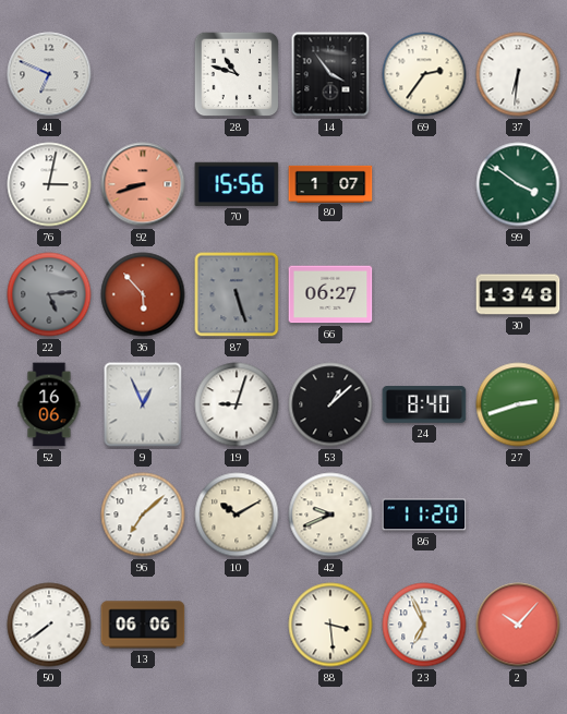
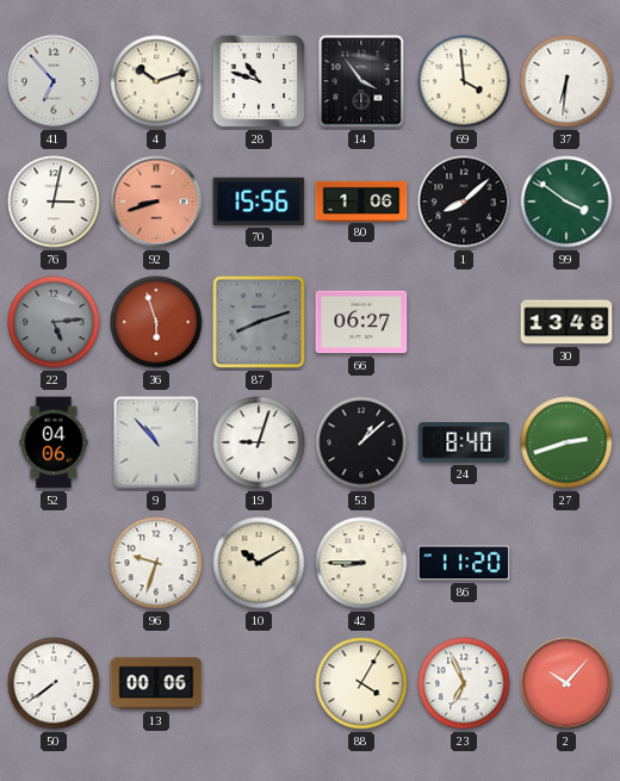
41: 6:49 -> 6:53 (54, 81)
4: none -> 10:12 (156, 81)
69: 2:36 -> 3:59 (464, 81)
80: 1:07 -> 1:06 (361, 200)
1: none -> 8:08 (464, 202)
36: 5:53 -> 5:57 (156, 322)
87: 5:27 -> 8:12 (259, 322)
52: 16:06 -> 04:06 (54, 442)
9: 12:56 -> 10:53 (156, 442)
96: 7:08 -> 9:33 (156, 563)
42: 9:41 -> 8:45 (361, 563)
13: 06:06 -> 00:06 (156, 683)
88: 3:29 -> 4:05 (361, 683)
